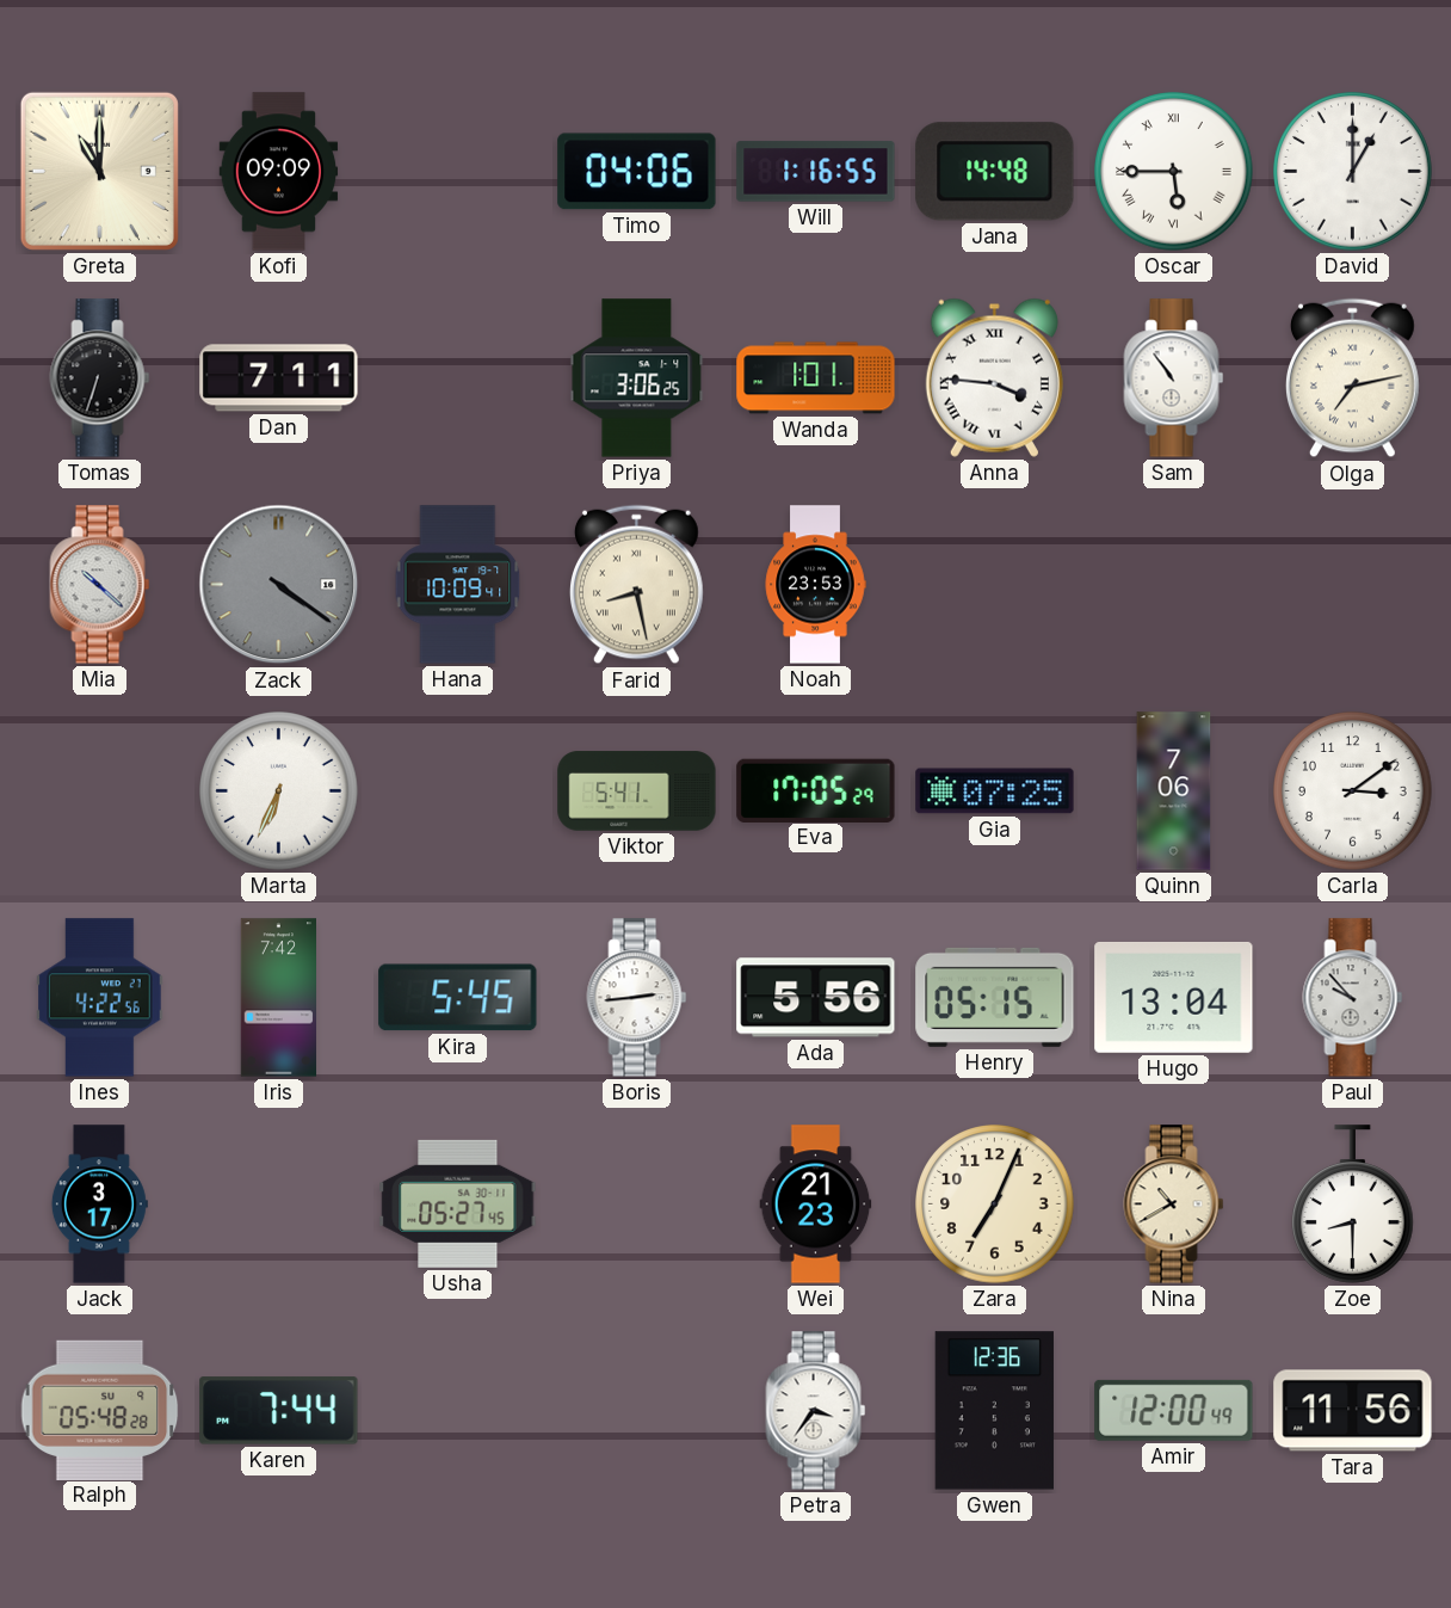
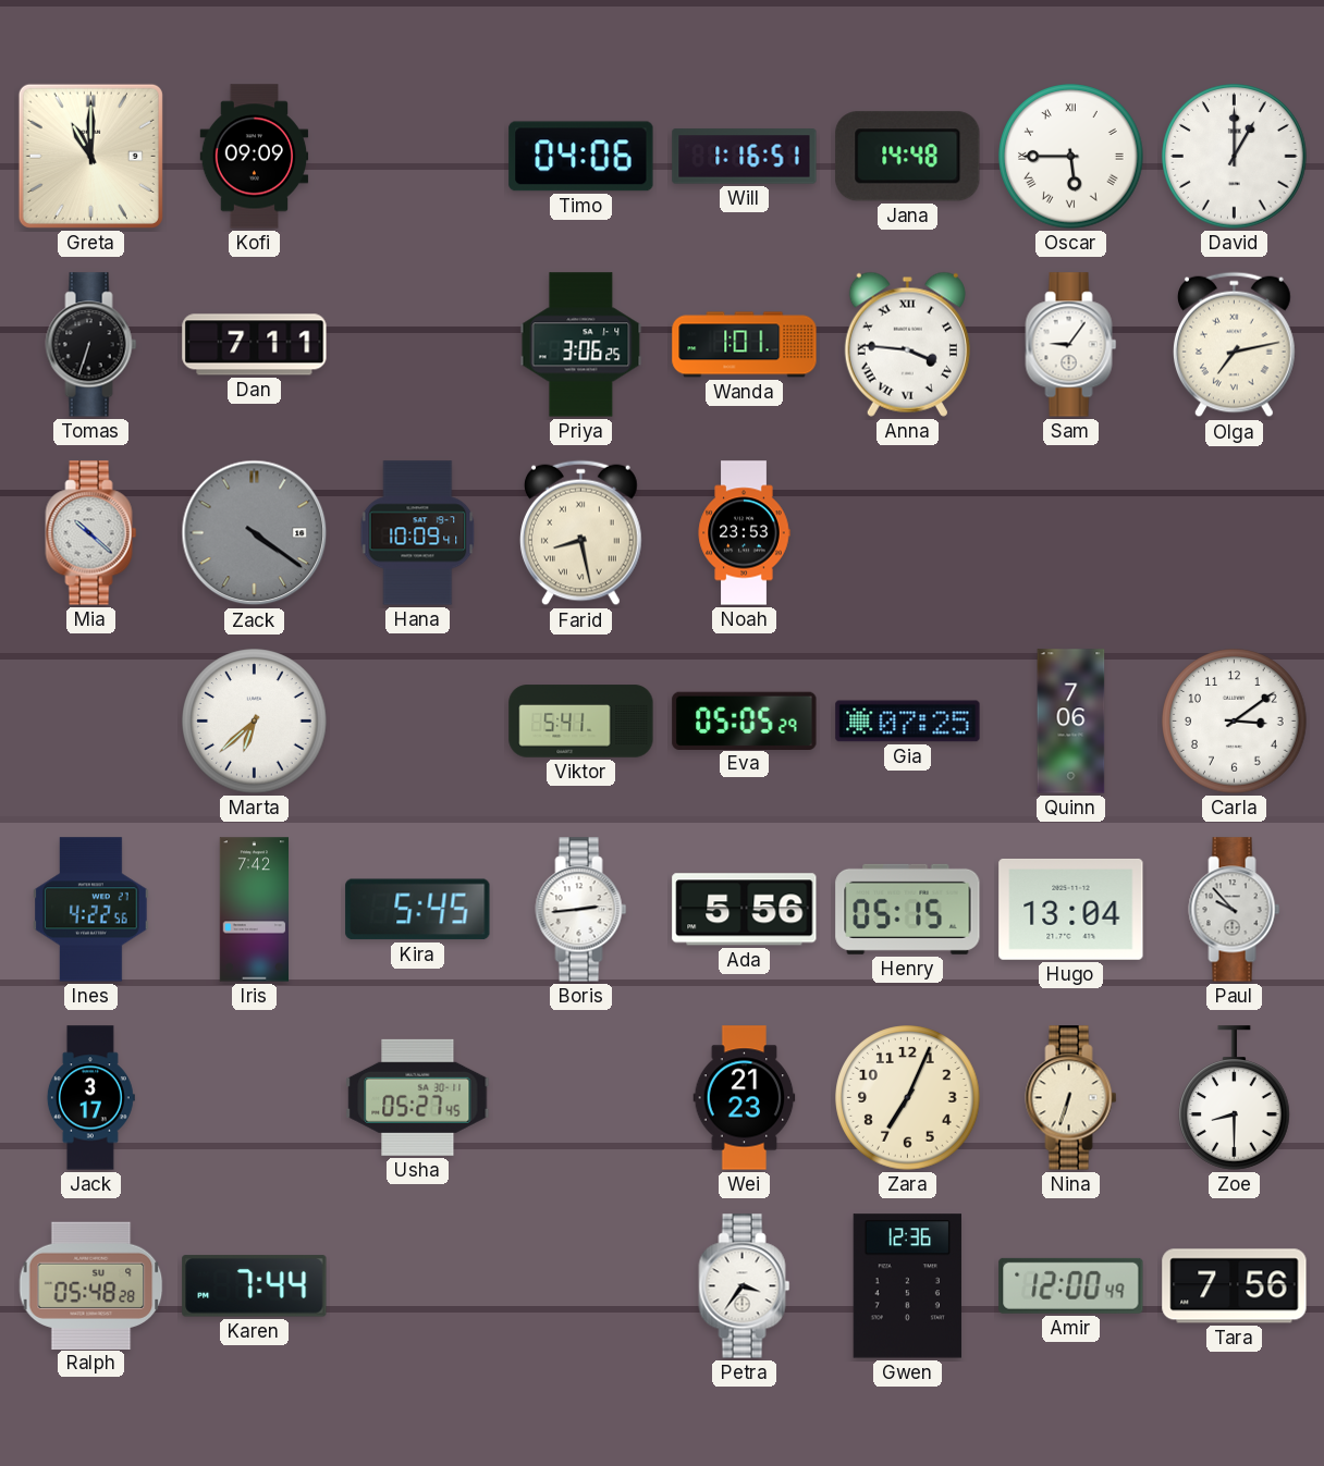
Will: 1:16:55 -> 1:16:51 (745, 157)
Sam: 10:54 -> 9:06 (1071, 345)
Marta: 6:34 -> 6:38 (255, 722)
Eva: 17:05 -> 05:05 (745, 720)
Nina: 10:40 -> 6:33 (1071, 1098)
Tara: 11:56 -> 7:56 (1235, 1286)
